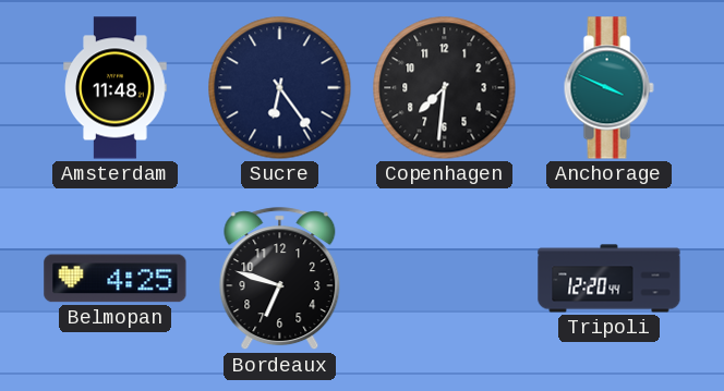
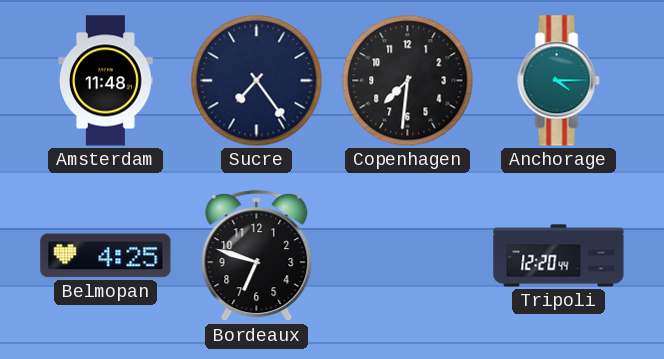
Sucre: 6:24 -> 7:24 (257, 81)
Anchorage: 3:49 -> 4:15 (558, 81)
